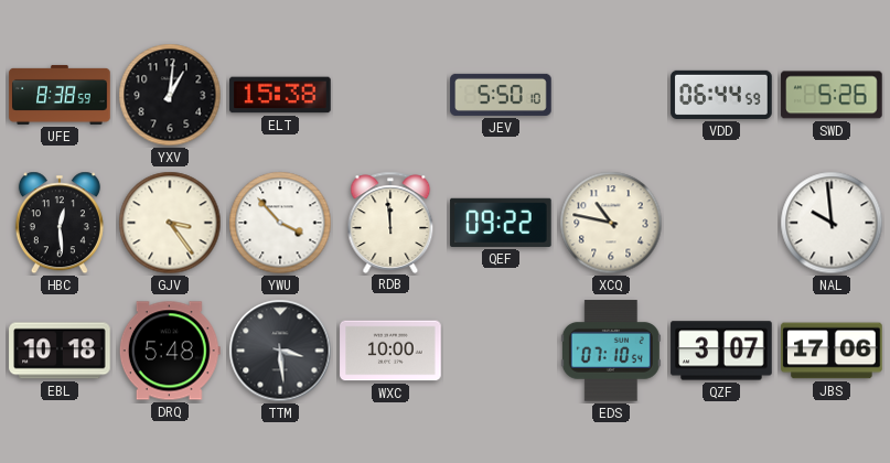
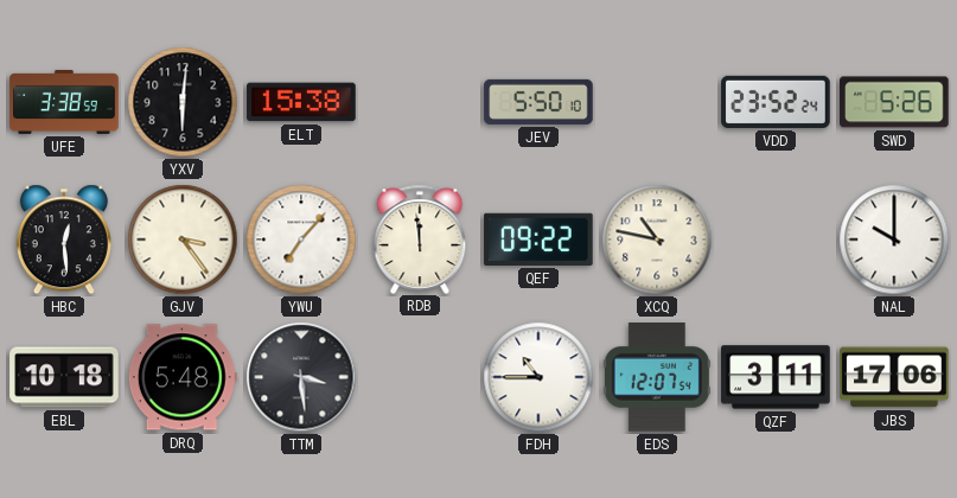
UFE: 8:38 -> 3:38 (64, 102)
YXV: 1:01 -> 6:01 (183, 102)
VDD: 06:44 -> 23:52 (776, 102)
YWU: 3:53 -> 7:07 (301, 240)
NAL: 9:59 -> 10:00 (894, 240)
WXC: 10:00 -> none (390, 351)
FDH: none -> 10:45 (538, 377)
EDS: 07:10 -> 12:07 (657, 377)
QZF: 3:07 -> 3:11 (776, 377)
